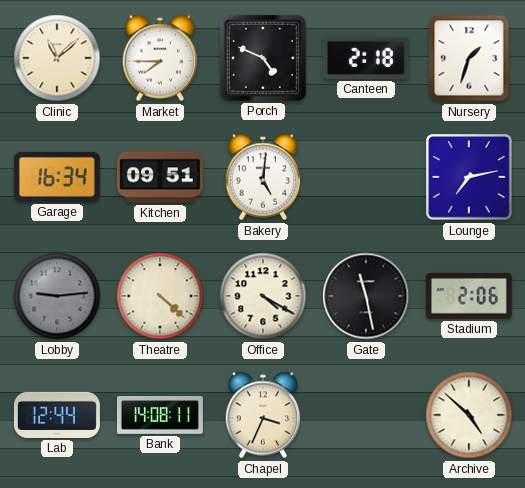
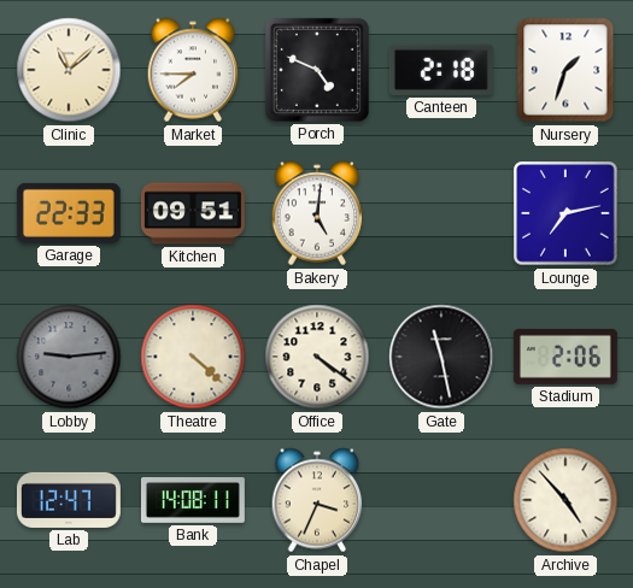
Garage: 16:34 -> 22:33 (69, 213)
Office: 4:20 -> 4:21 (317, 357)
Lab: 12:44 -> 12:47 (69, 500)
Archive: 4:52 -> 4:53 (565, 500)
